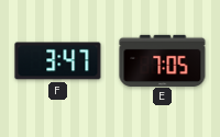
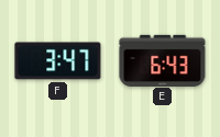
E: 7:05 -> 6:43 (163, 60)
